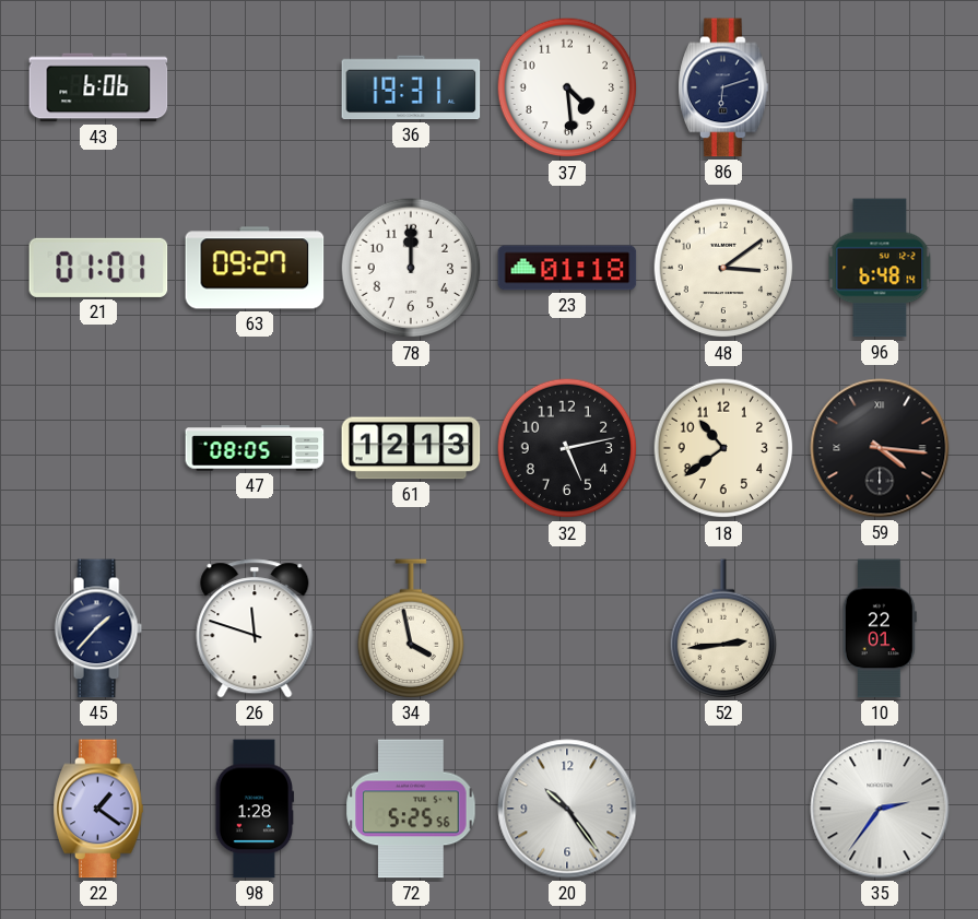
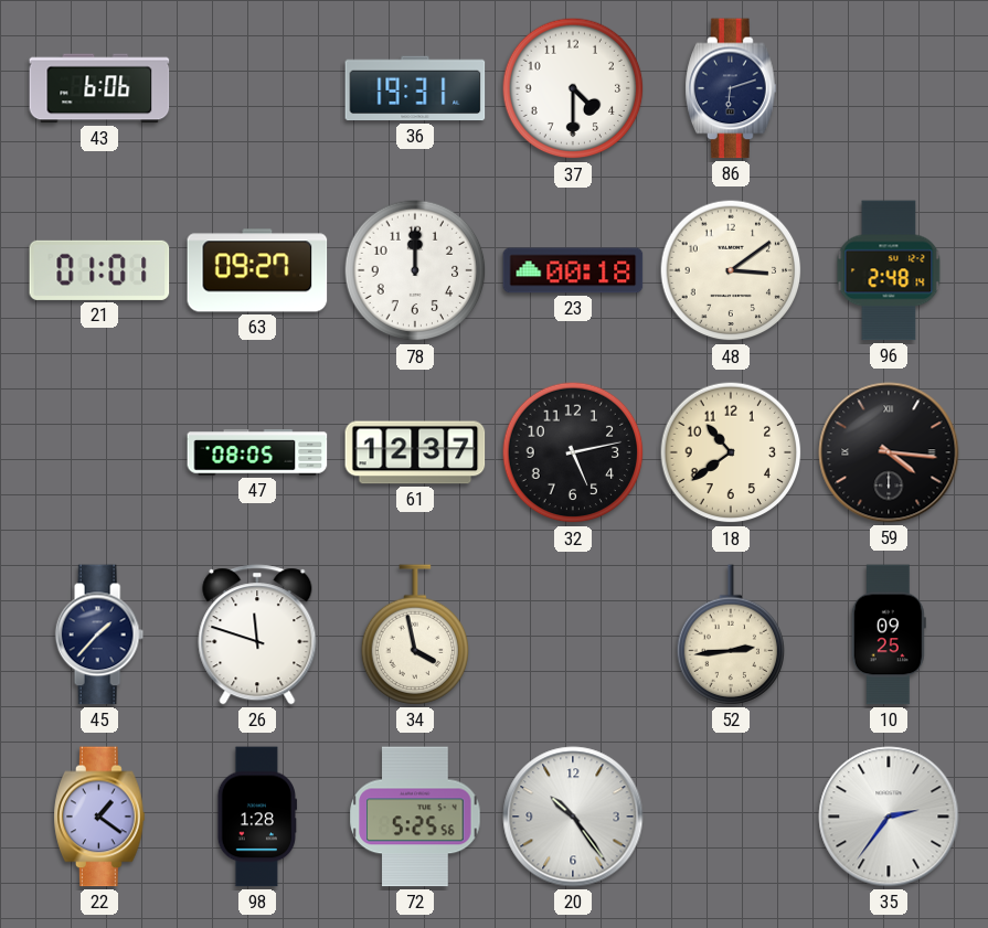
37: 4:29 -> 4:30 (573, 88)
23: 01:18 -> 00:18 (573, 270)
96: 6:48 -> 2:48 (889, 270)
61: 12:13 -> 12:37 (415, 452)
10: 22:01 -> 09:25 (889, 634)
